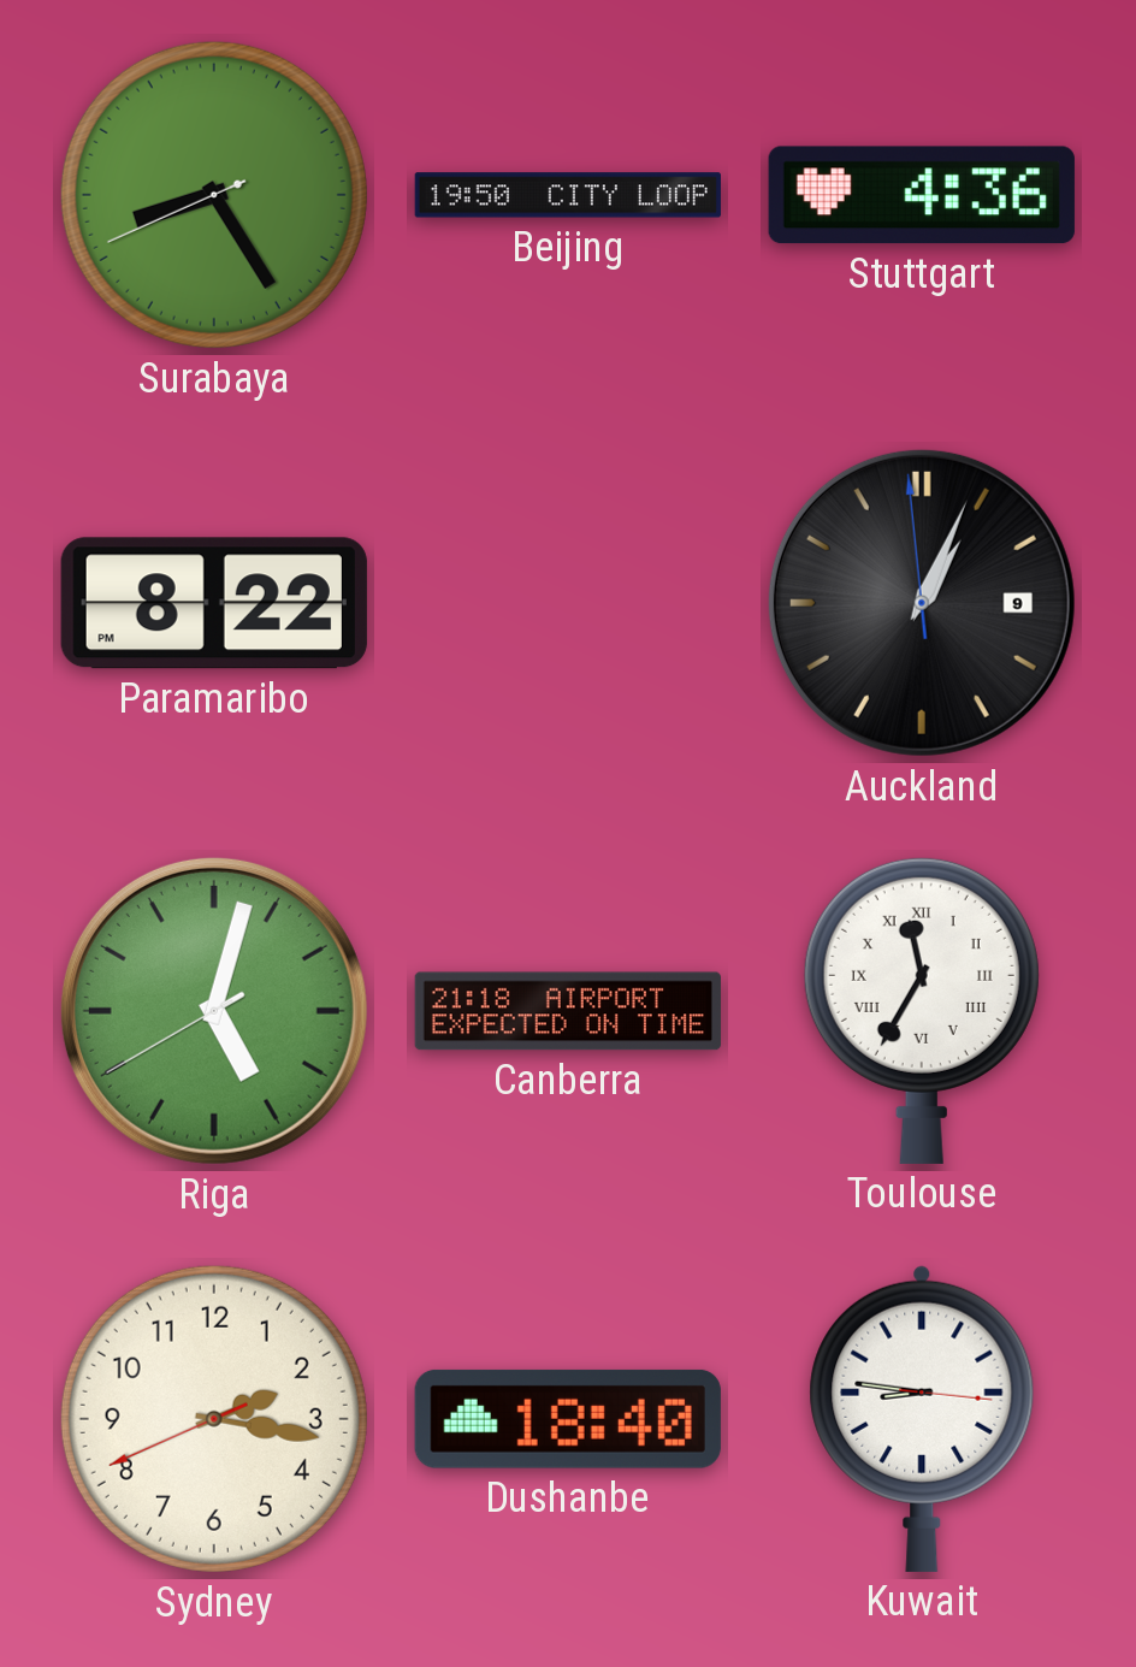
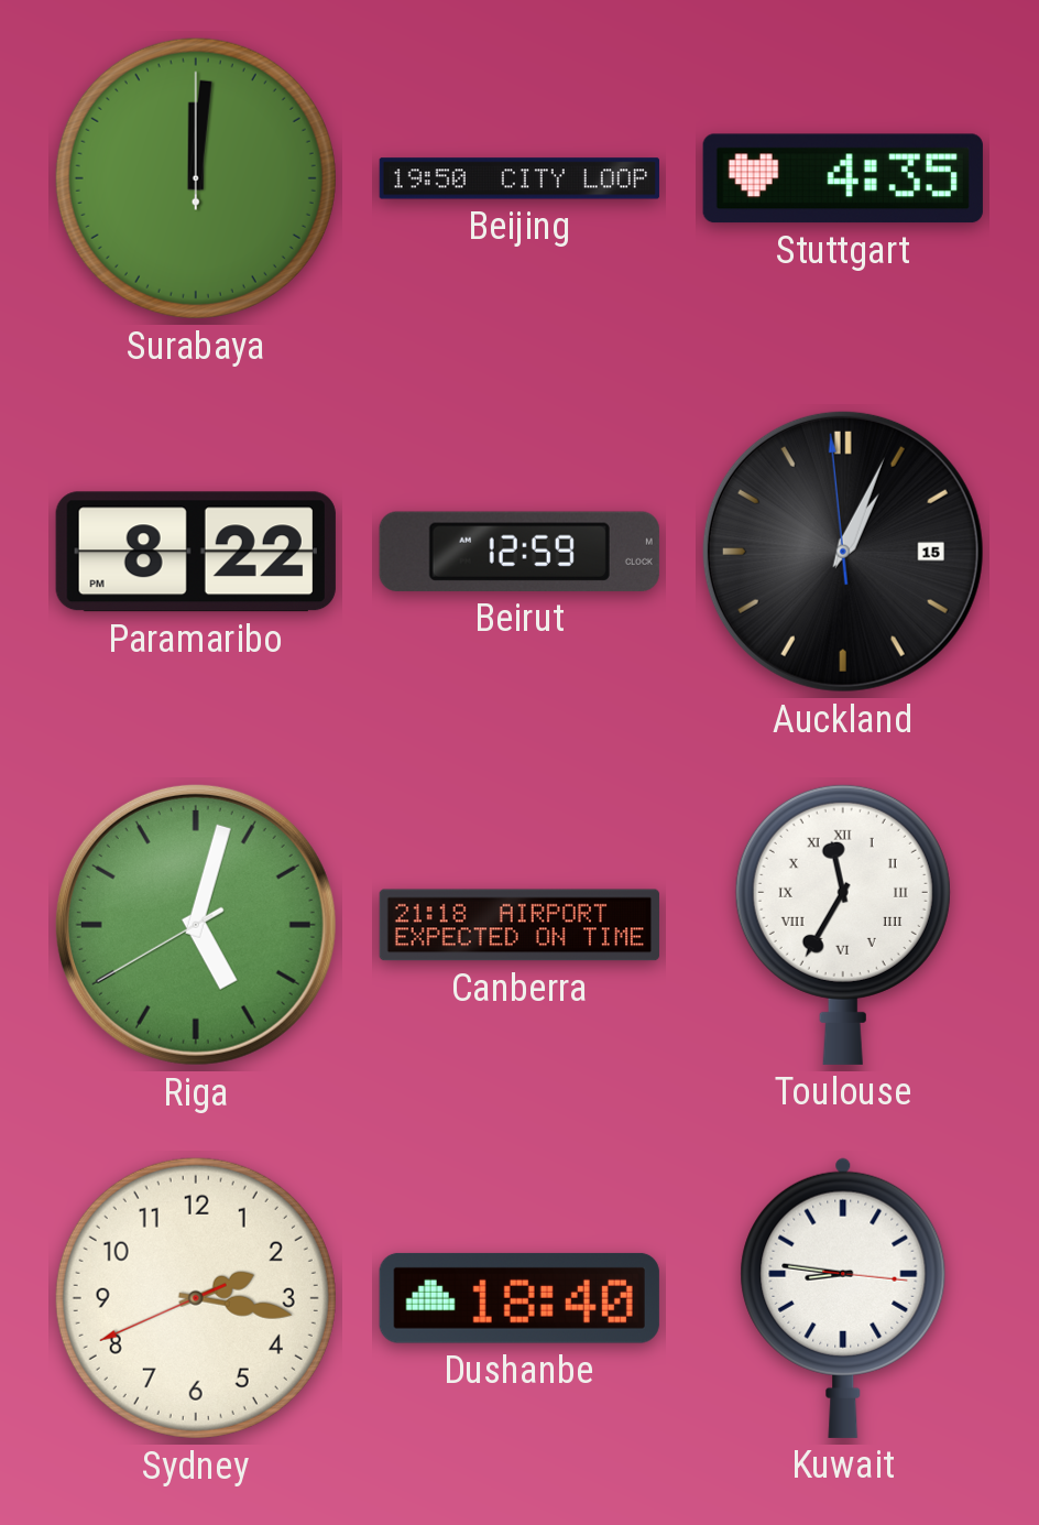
Surabaya: 8:24 -> 12:01 (196, 178)
Stuttgart: 4:36 -> 4:35 (843, 178)
Beirut: none -> 12:59 (519, 552)
Auckland date: 9 -> 15 (843, 552)
